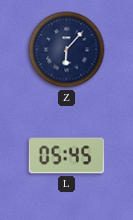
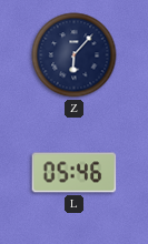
L: 05:45 -> 05:46 (75, 173)
